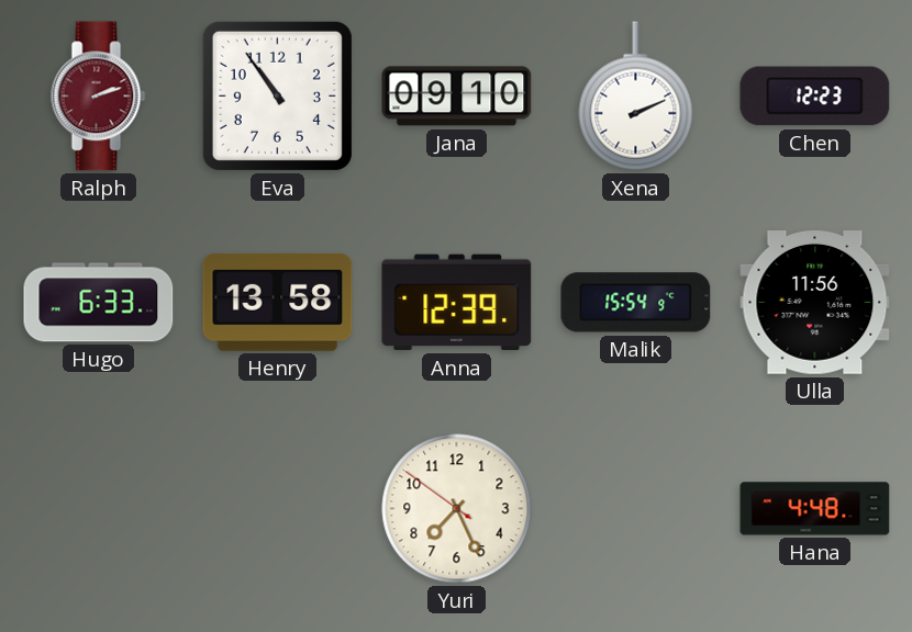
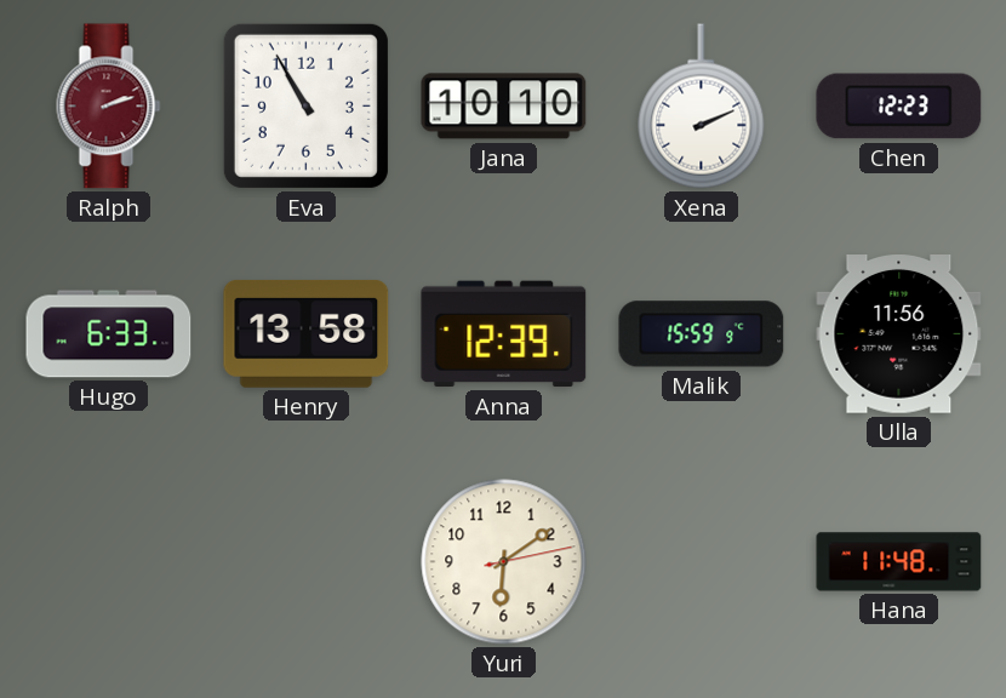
Eva: 10:54 -> 10:55 (305, 105)
Jana: 09:10 -> 10:10 (504, 107)
Malik: 15:54 -> 15:59 (702, 334)
Yuri: 7:25 -> 6:09 (504, 562)
Hana: 4:48 -> 11:48 (899, 562)
